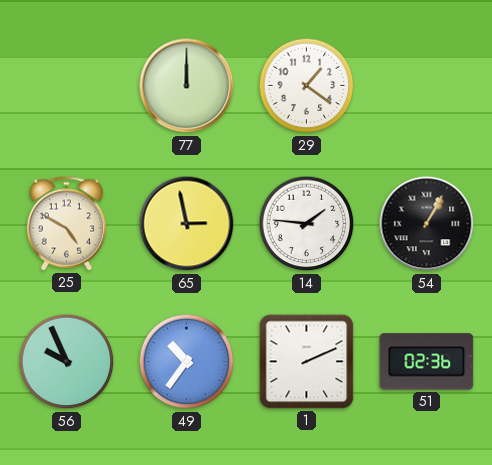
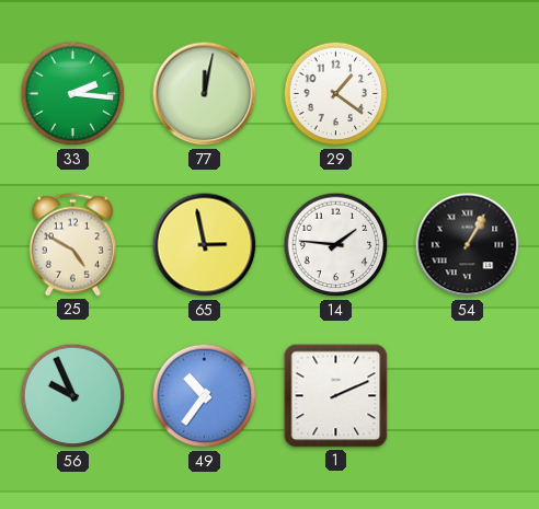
33: none -> 2:16 (73, 94)
77: 12:00 -> 12:02 (205, 94)
51: 02:36 -> none (427, 362)
